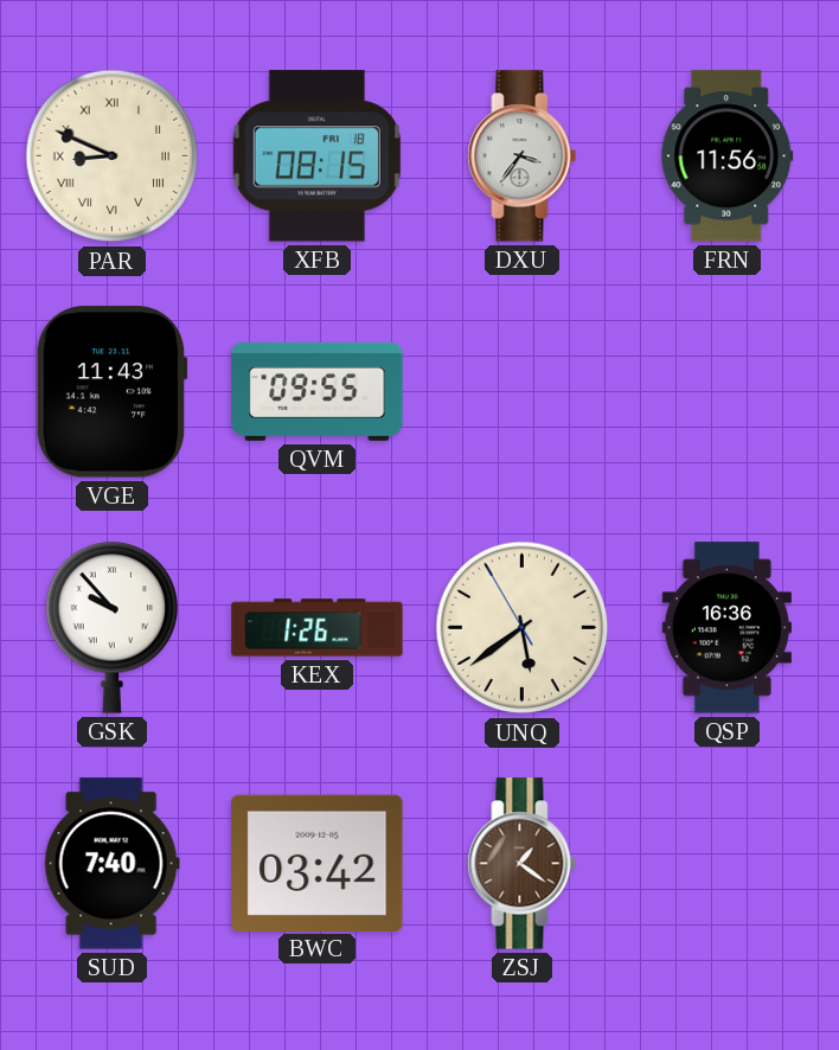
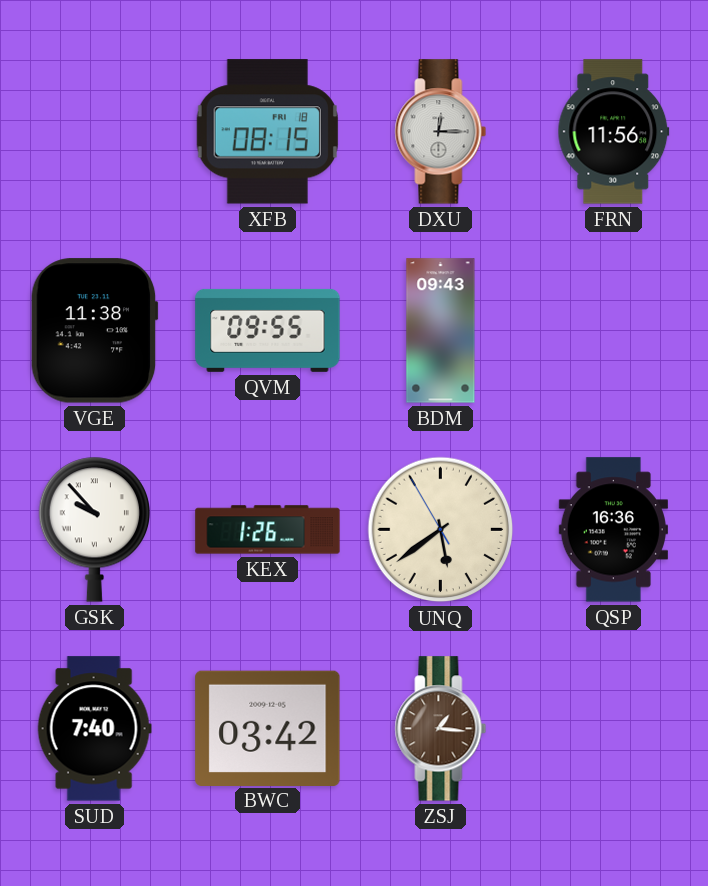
PAR: 8:49 -> none (113, 156)
DXU: 3:36 -> 12:15 (441, 132)
VGE: 11:43 -> 11:38 (94, 331)
BDM: none -> 09:43 (441, 331)
ZSJ: 1:21 -> 1:16 (441, 729)
